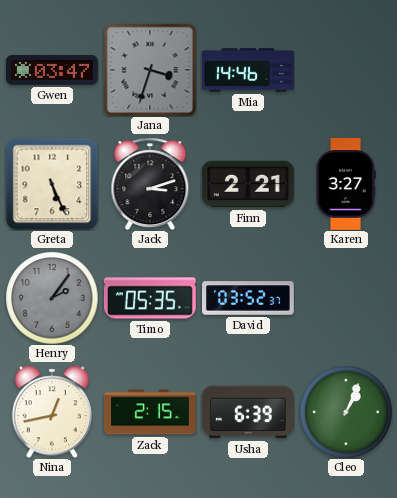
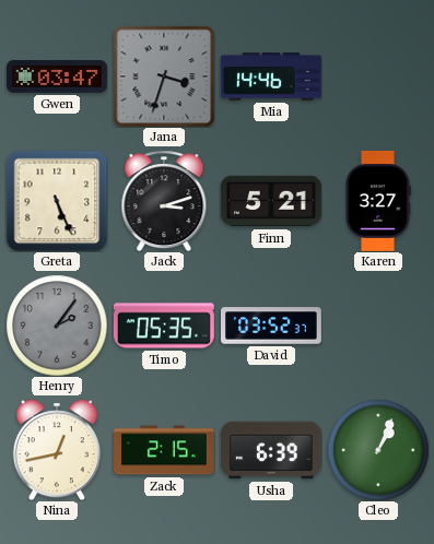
Finn: 2:21 -> 5:21 (271, 201)
